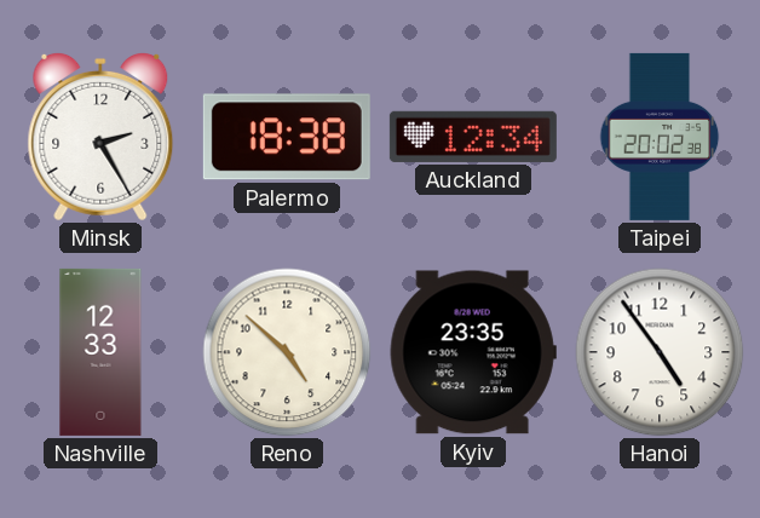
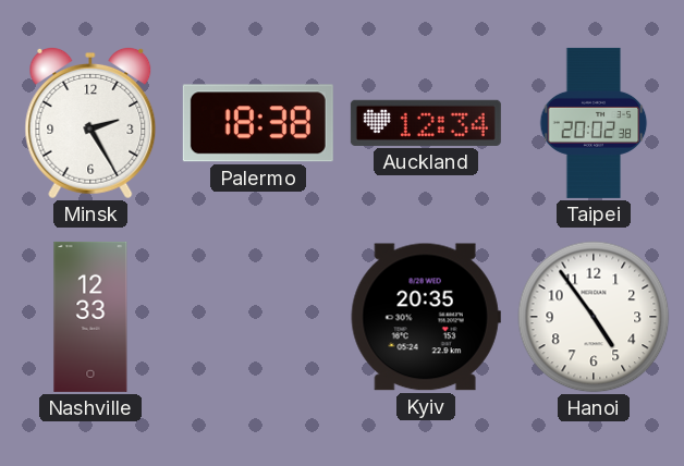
Reno: 4:52 -> none (287, 352)
Kyiv: 23:35 -> 20:35 (426, 317)
